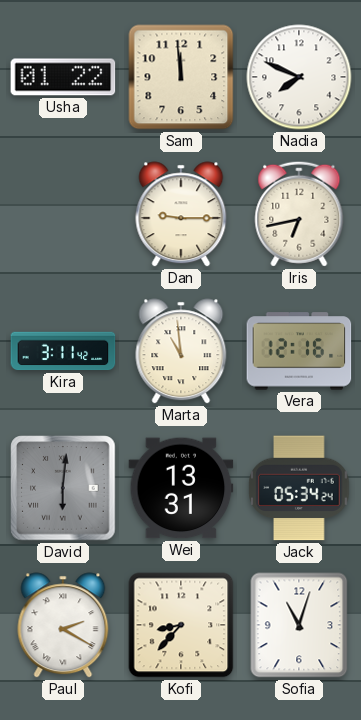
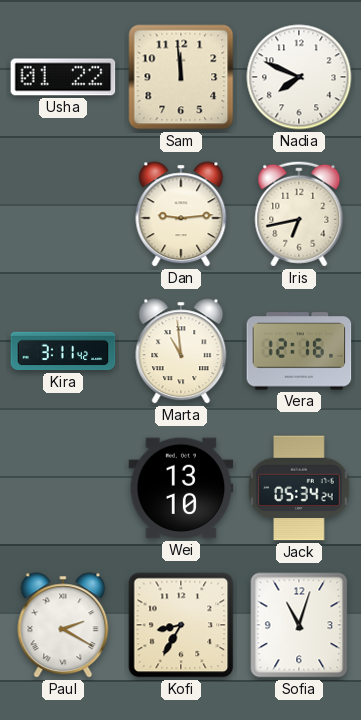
Dan: 9:15 -> 9:14 (181, 214)
David: 6:01 -> none (63, 488)
Wei: 13:31 -> 13:10 (181, 488)
Kofi: 8:37 -> 8:35 (181, 625)
